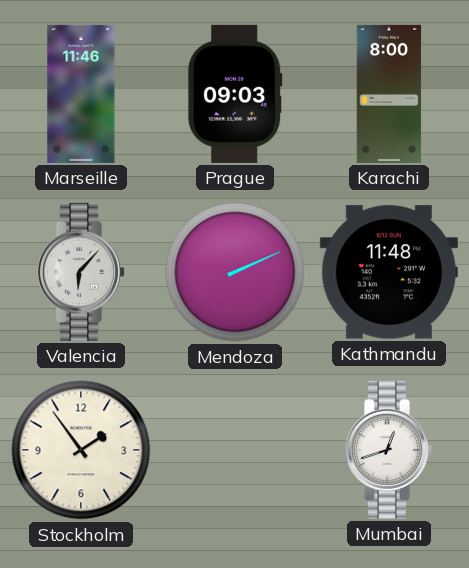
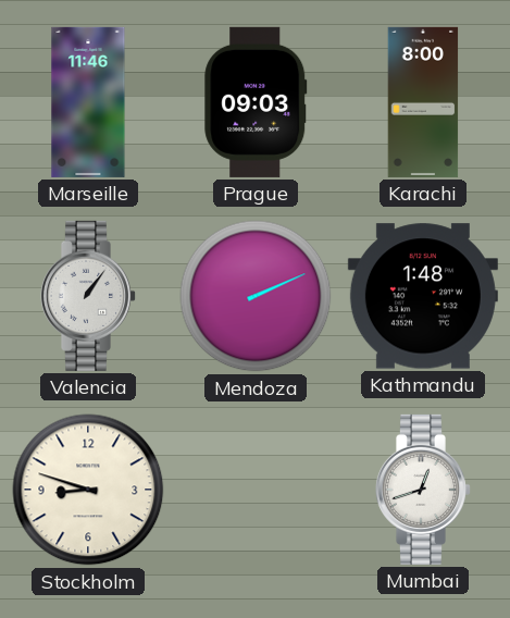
Valencia: 6:07 -> 1:06 (87, 296)
Kathmandu: 11:48 -> 1:48 (423, 296)
Stockholm: 1:54 -> 8:48 (88, 490)
